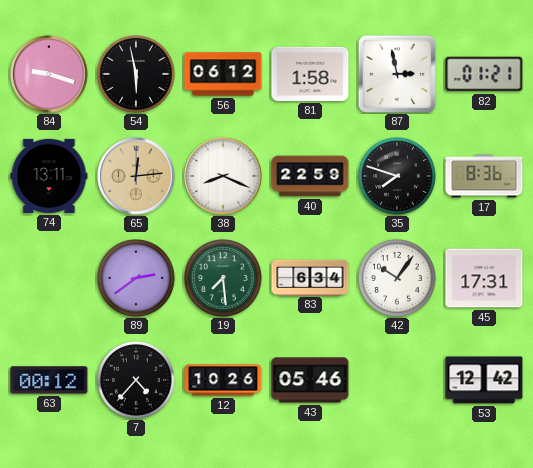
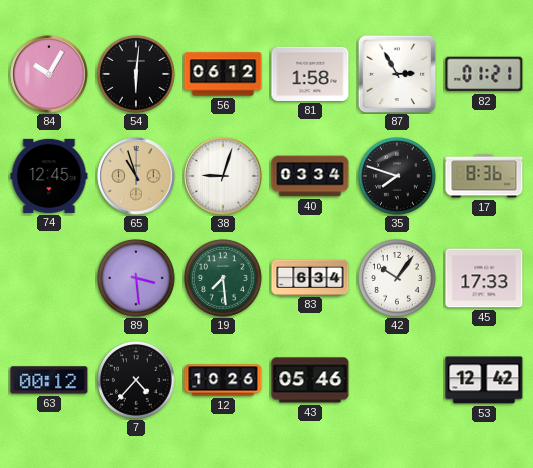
84: 9:18 -> 10:05 (49, 74)
54: 5:58 -> 6:01 (137, 75)
87: 2:58 -> 2:55 (397, 74)
74: 13:11 -> 12:45 (49, 176)
65: 12:14 -> 10:57 (136, 176)
38: 8:19 -> 9:03 (223, 176)
40: 22:59 -> 03:34 (310, 176)
89: 2:39 -> 3:29 (137, 279)
45: 17:31 -> 17:33 (484, 278)
